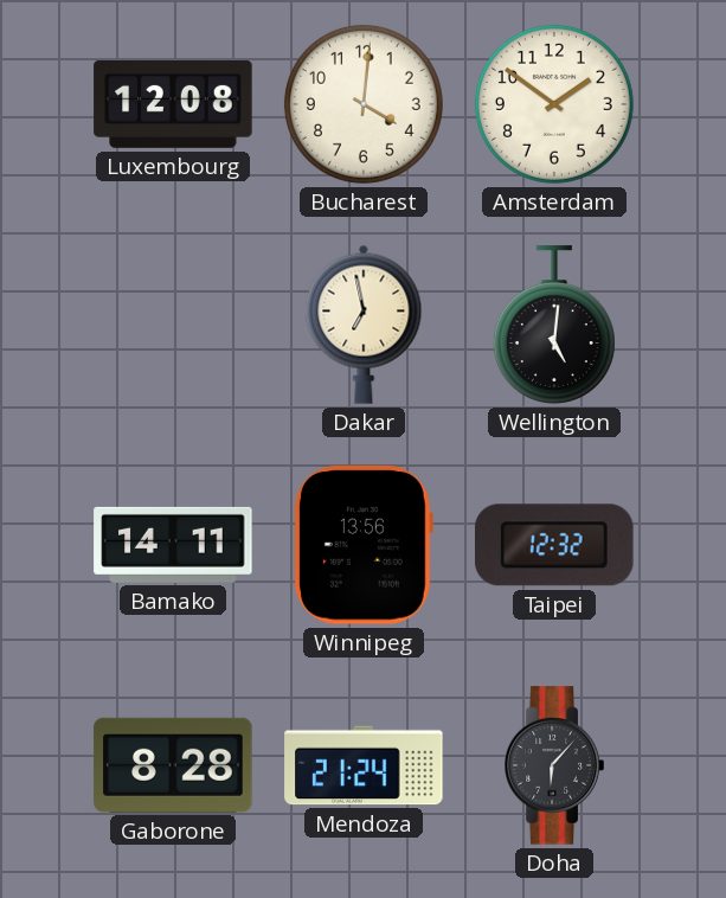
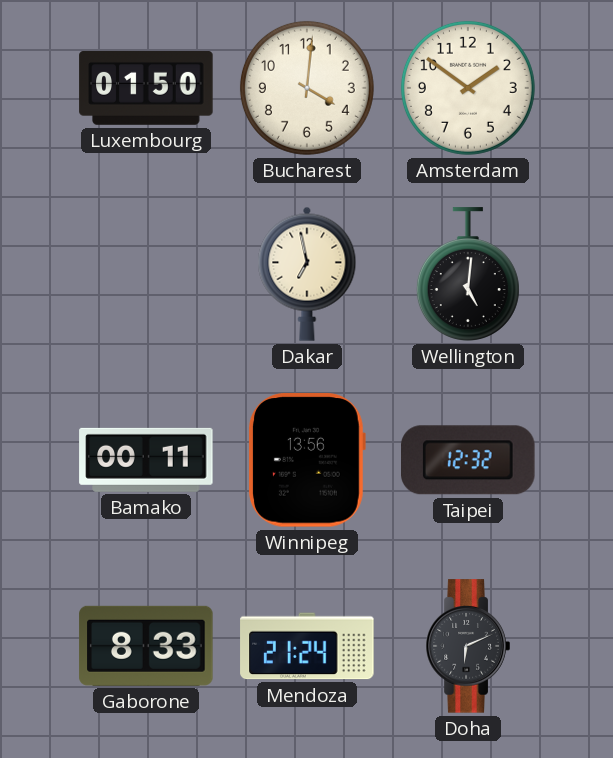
Luxembourg: 12:08 -> 01:50 (146, 88)
Bamako: 14:11 -> 00:11 (146, 460)
Gaborone: 8:28 -> 8:33 (146, 646)
Doha: 6:07 -> 6:11 (468, 646)
